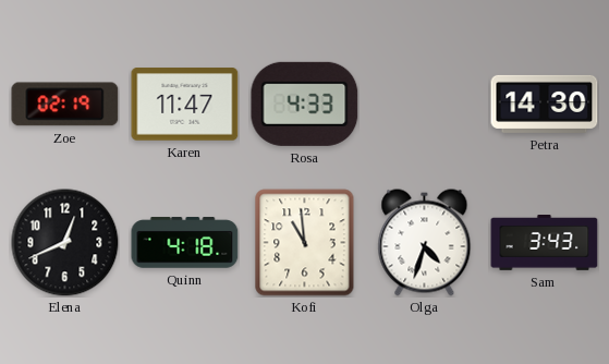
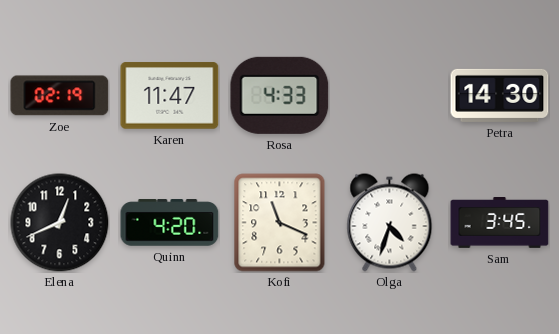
Quinn: 4:18 -> 4:20 (170, 223)
Kofi: 10:59 -> 11:19 (280, 223)
Sam: 3:43 -> 3:45 (500, 223)
